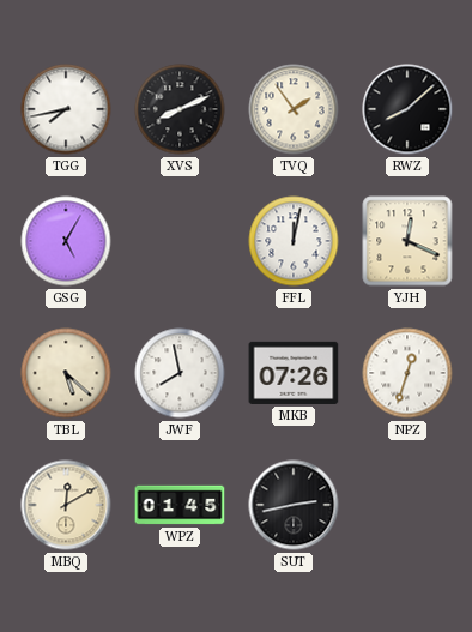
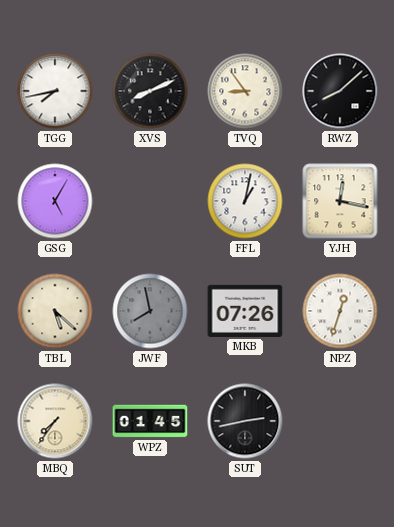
TVQ: 1:54 -> 8:54 (245, 91)
FFL: 12:02 -> 1:02 (245, 201)
YJH: 12:19 -> 12:17 (340, 201)
JWF dial: white -> grey (150, 311)
MBQ: 12:10 -> 7:36 (55, 421)
